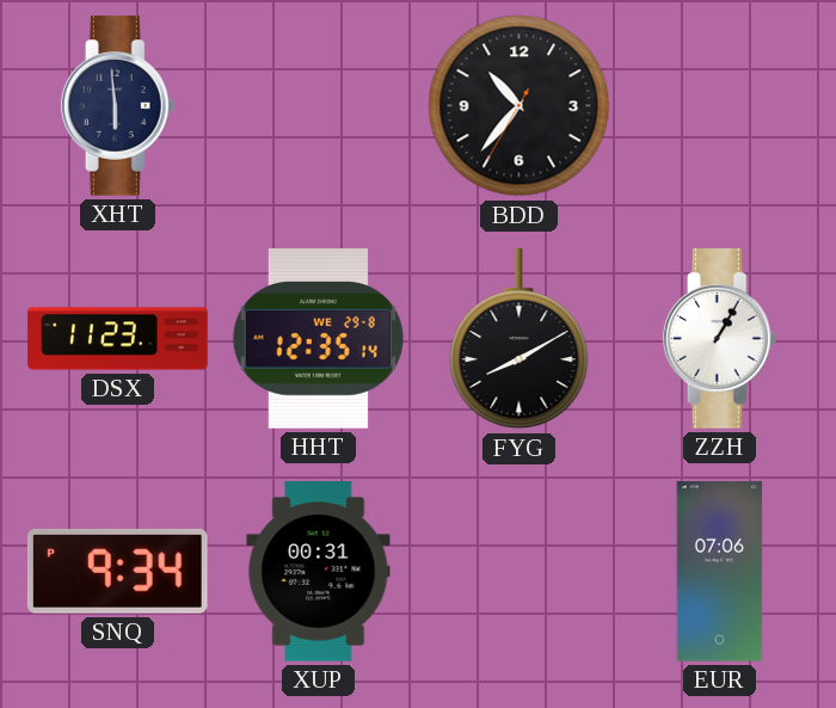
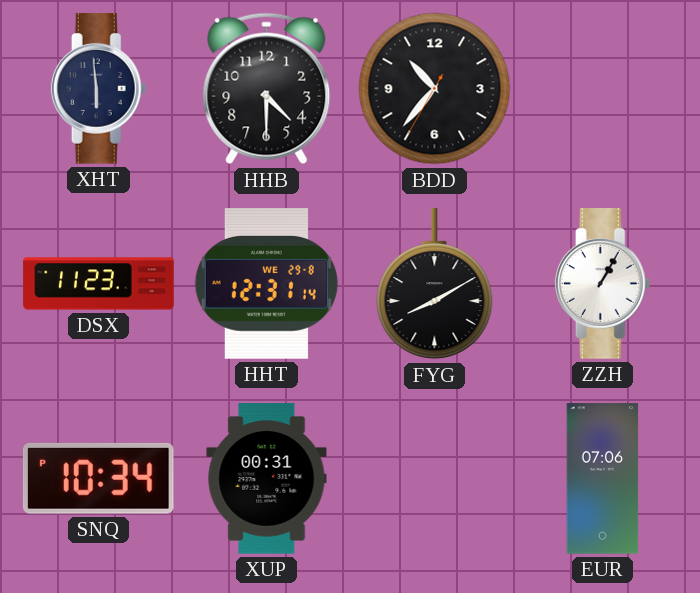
HHB: none -> 4:30 (267, 89)
HHT: 12:35 -> 12:31 (266, 284)
SNQ: 9:34 -> 10:34 (98, 478)
